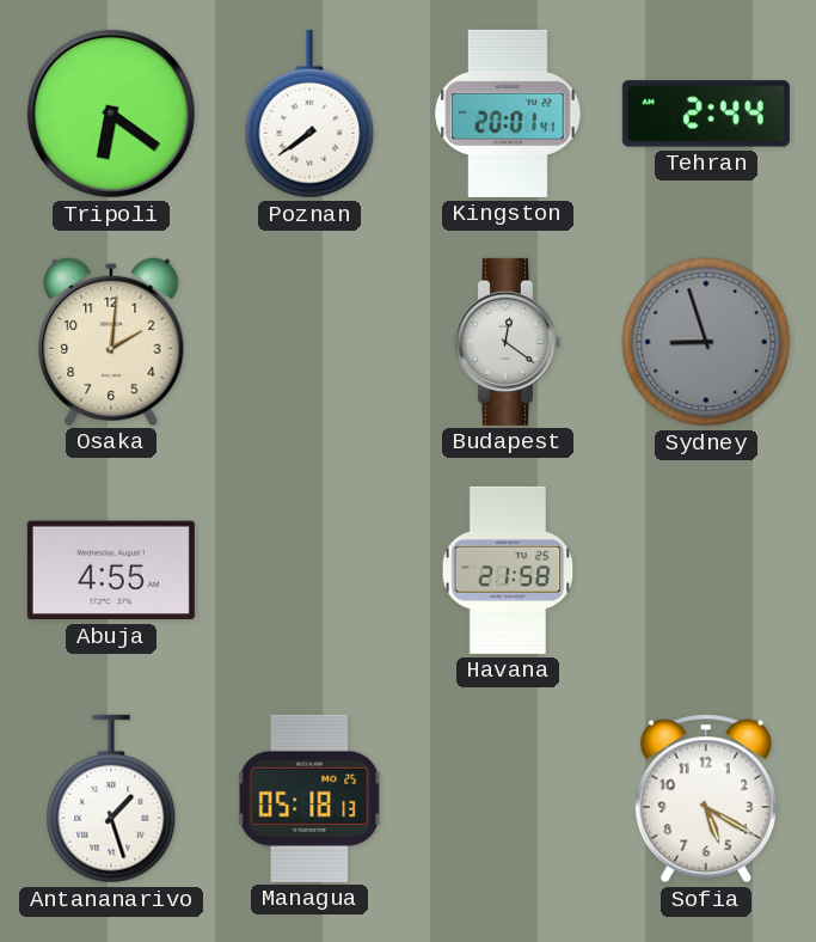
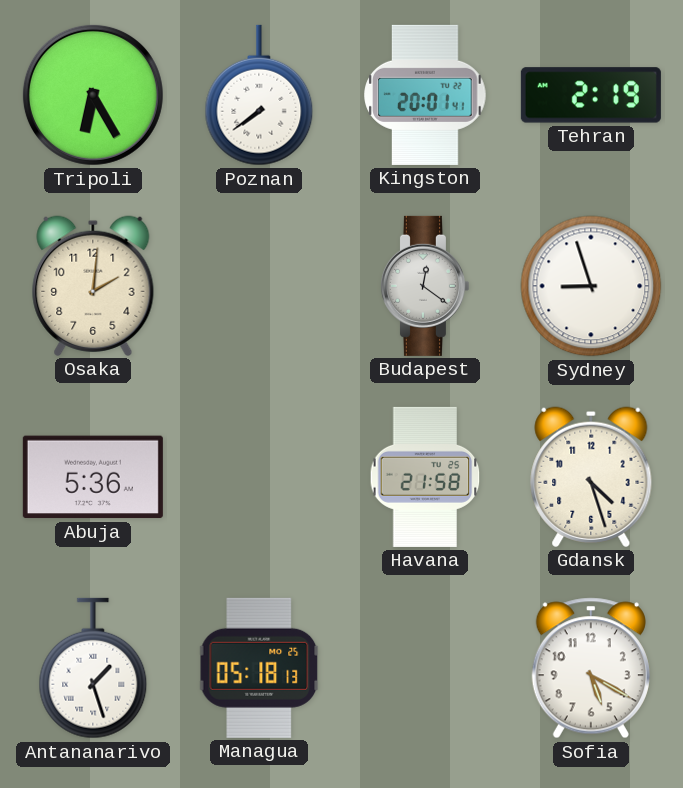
Tripoli: 6:21 -> 6:25 (93, 95)
Tehran: 2:44 -> 2:19 (591, 95)
Sydney dial: grey -> white (591, 286)
Abuja: 4:55 -> 5:36 (93, 477)
Gdansk: none -> 4:27 (591, 477)
